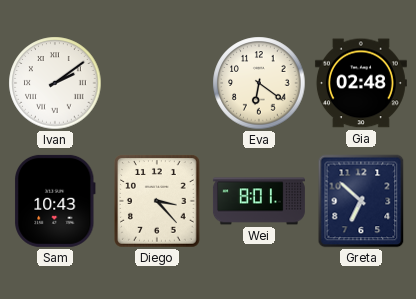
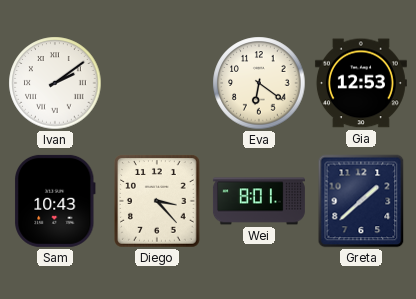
Gia: 02:48 -> 12:53 (361, 83)
Greta: 6:52 -> 1:38 (361, 201)
